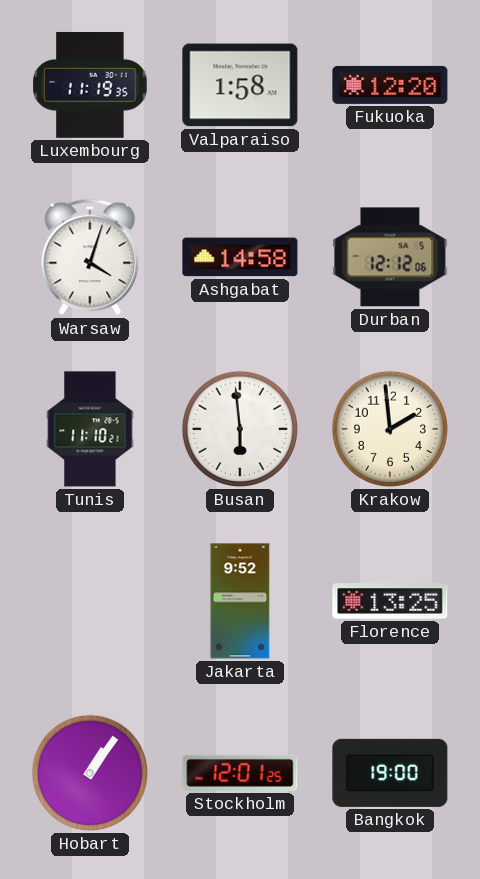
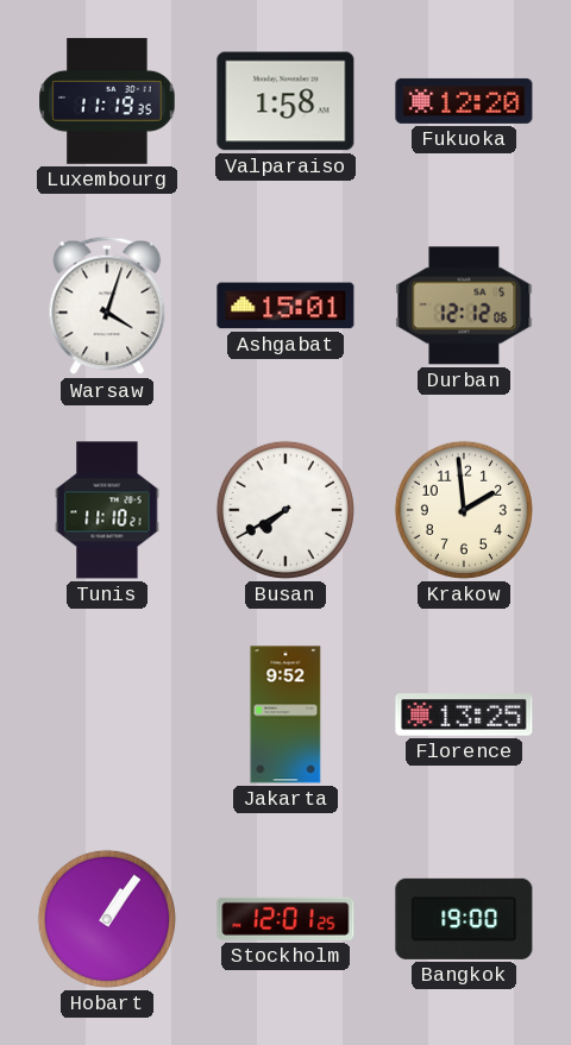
Ashgabat: 14:58 -> 15:01 (285, 306)
Busan: 5:59 -> 7:40 (285, 510)
